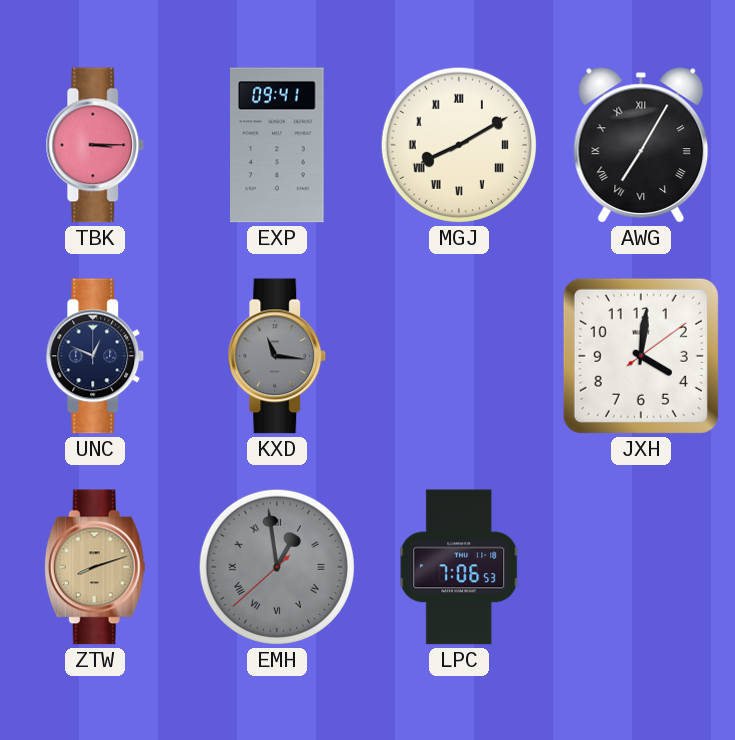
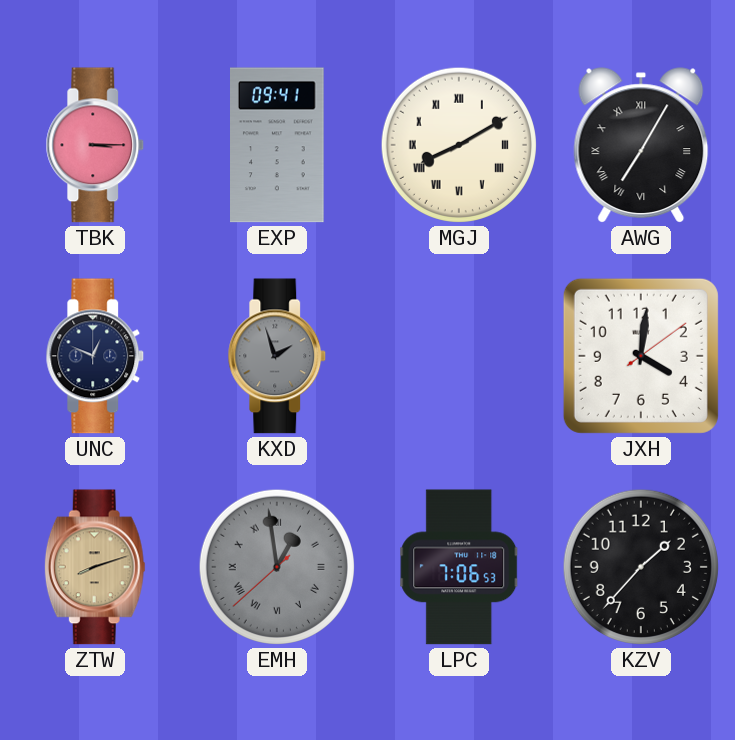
KXD: 11:16 -> 1:57 (277, 356)
KZV: none -> 1:37 (641, 567)
